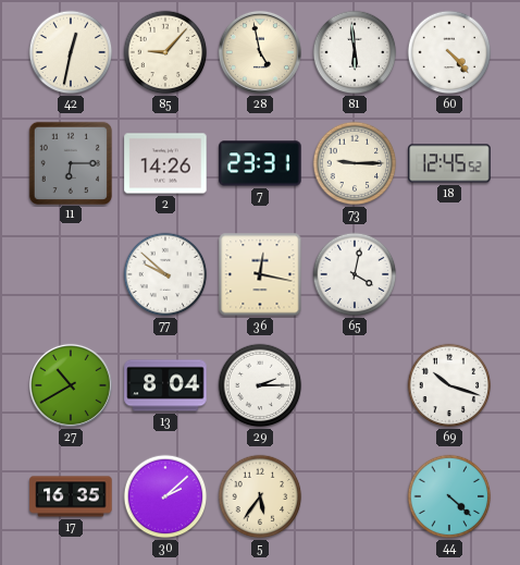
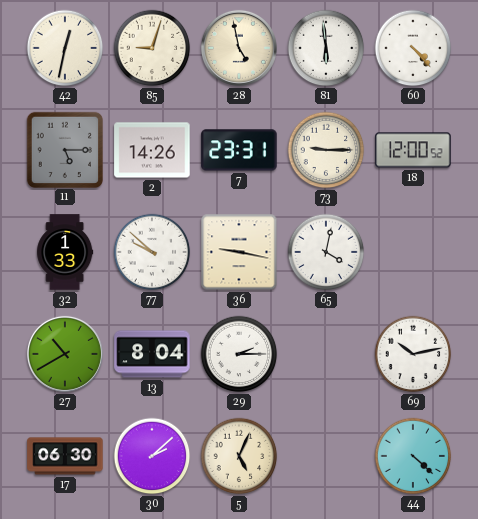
85: 9:07 -> 9:03 (152, 48)
11: 6:15 -> 5:15 (64, 149)
18: 12:45 -> 12:00 (413, 150)
32: none -> 1:33 (65, 252)
36: 12:17 -> 9:17 (239, 252)
69: 10:18 -> 10:13 (413, 354)
17: 16:35 -> 06:30 (65, 456)
5: 5:36 -> 5:04 (239, 456)
